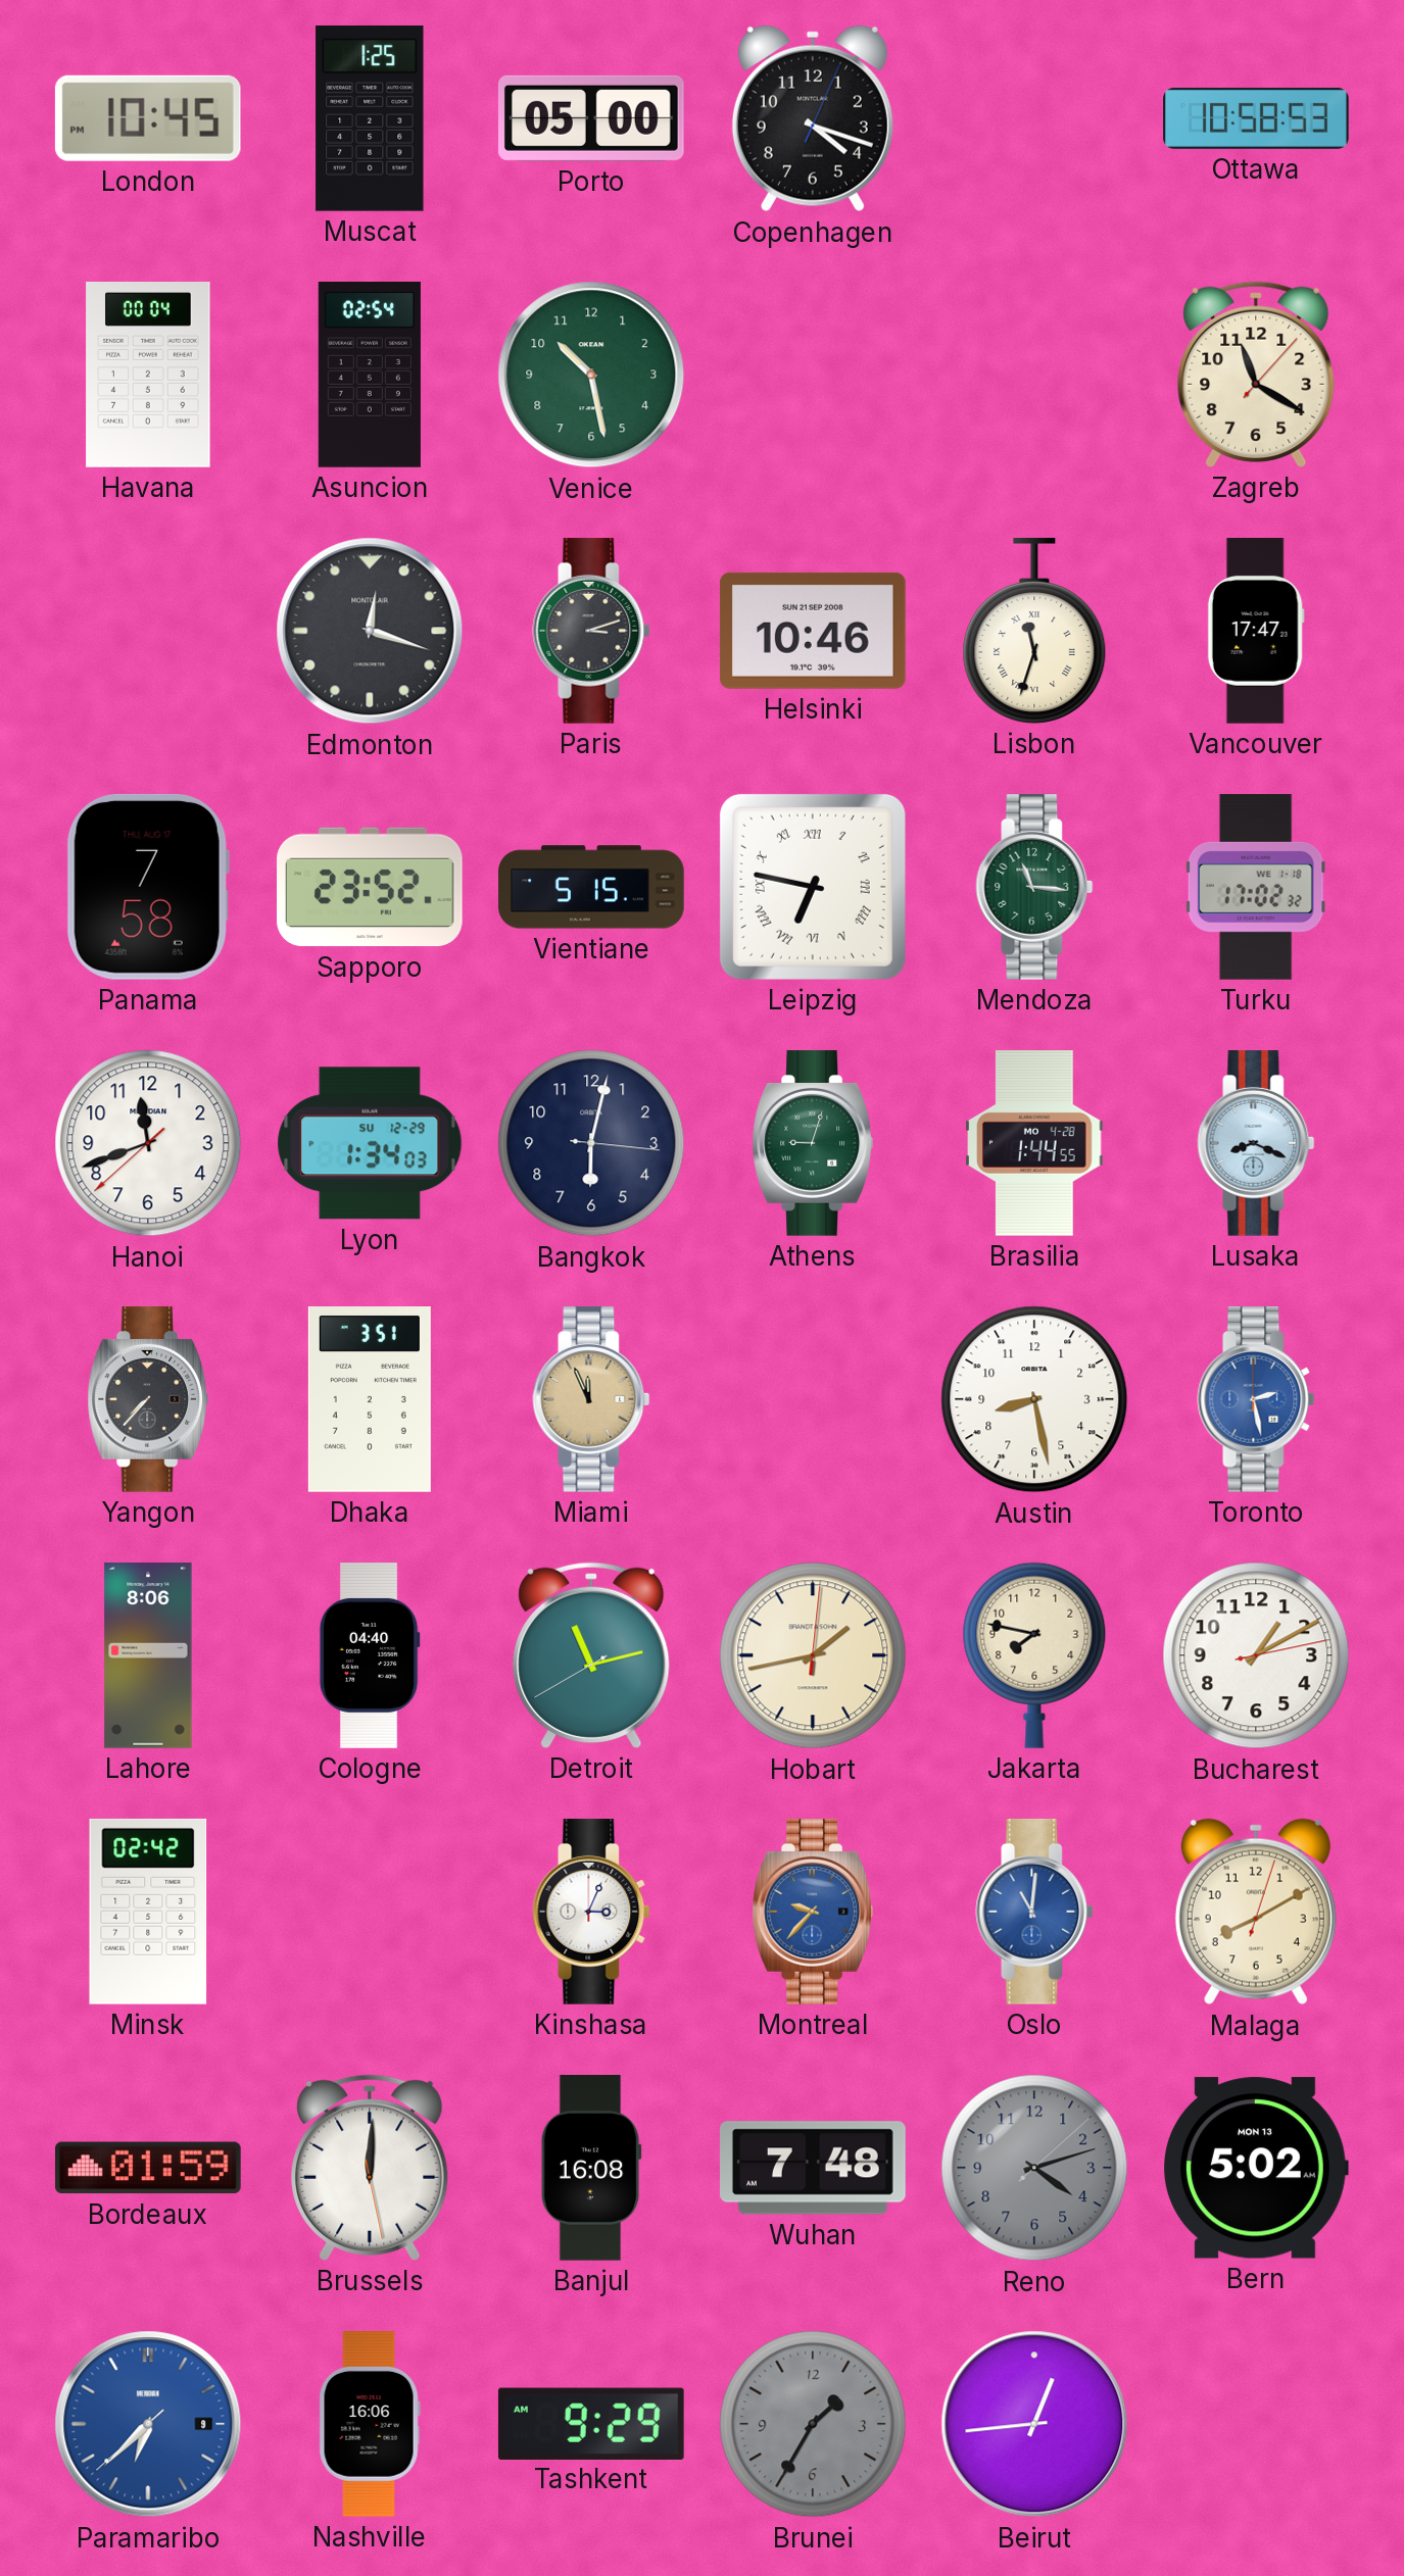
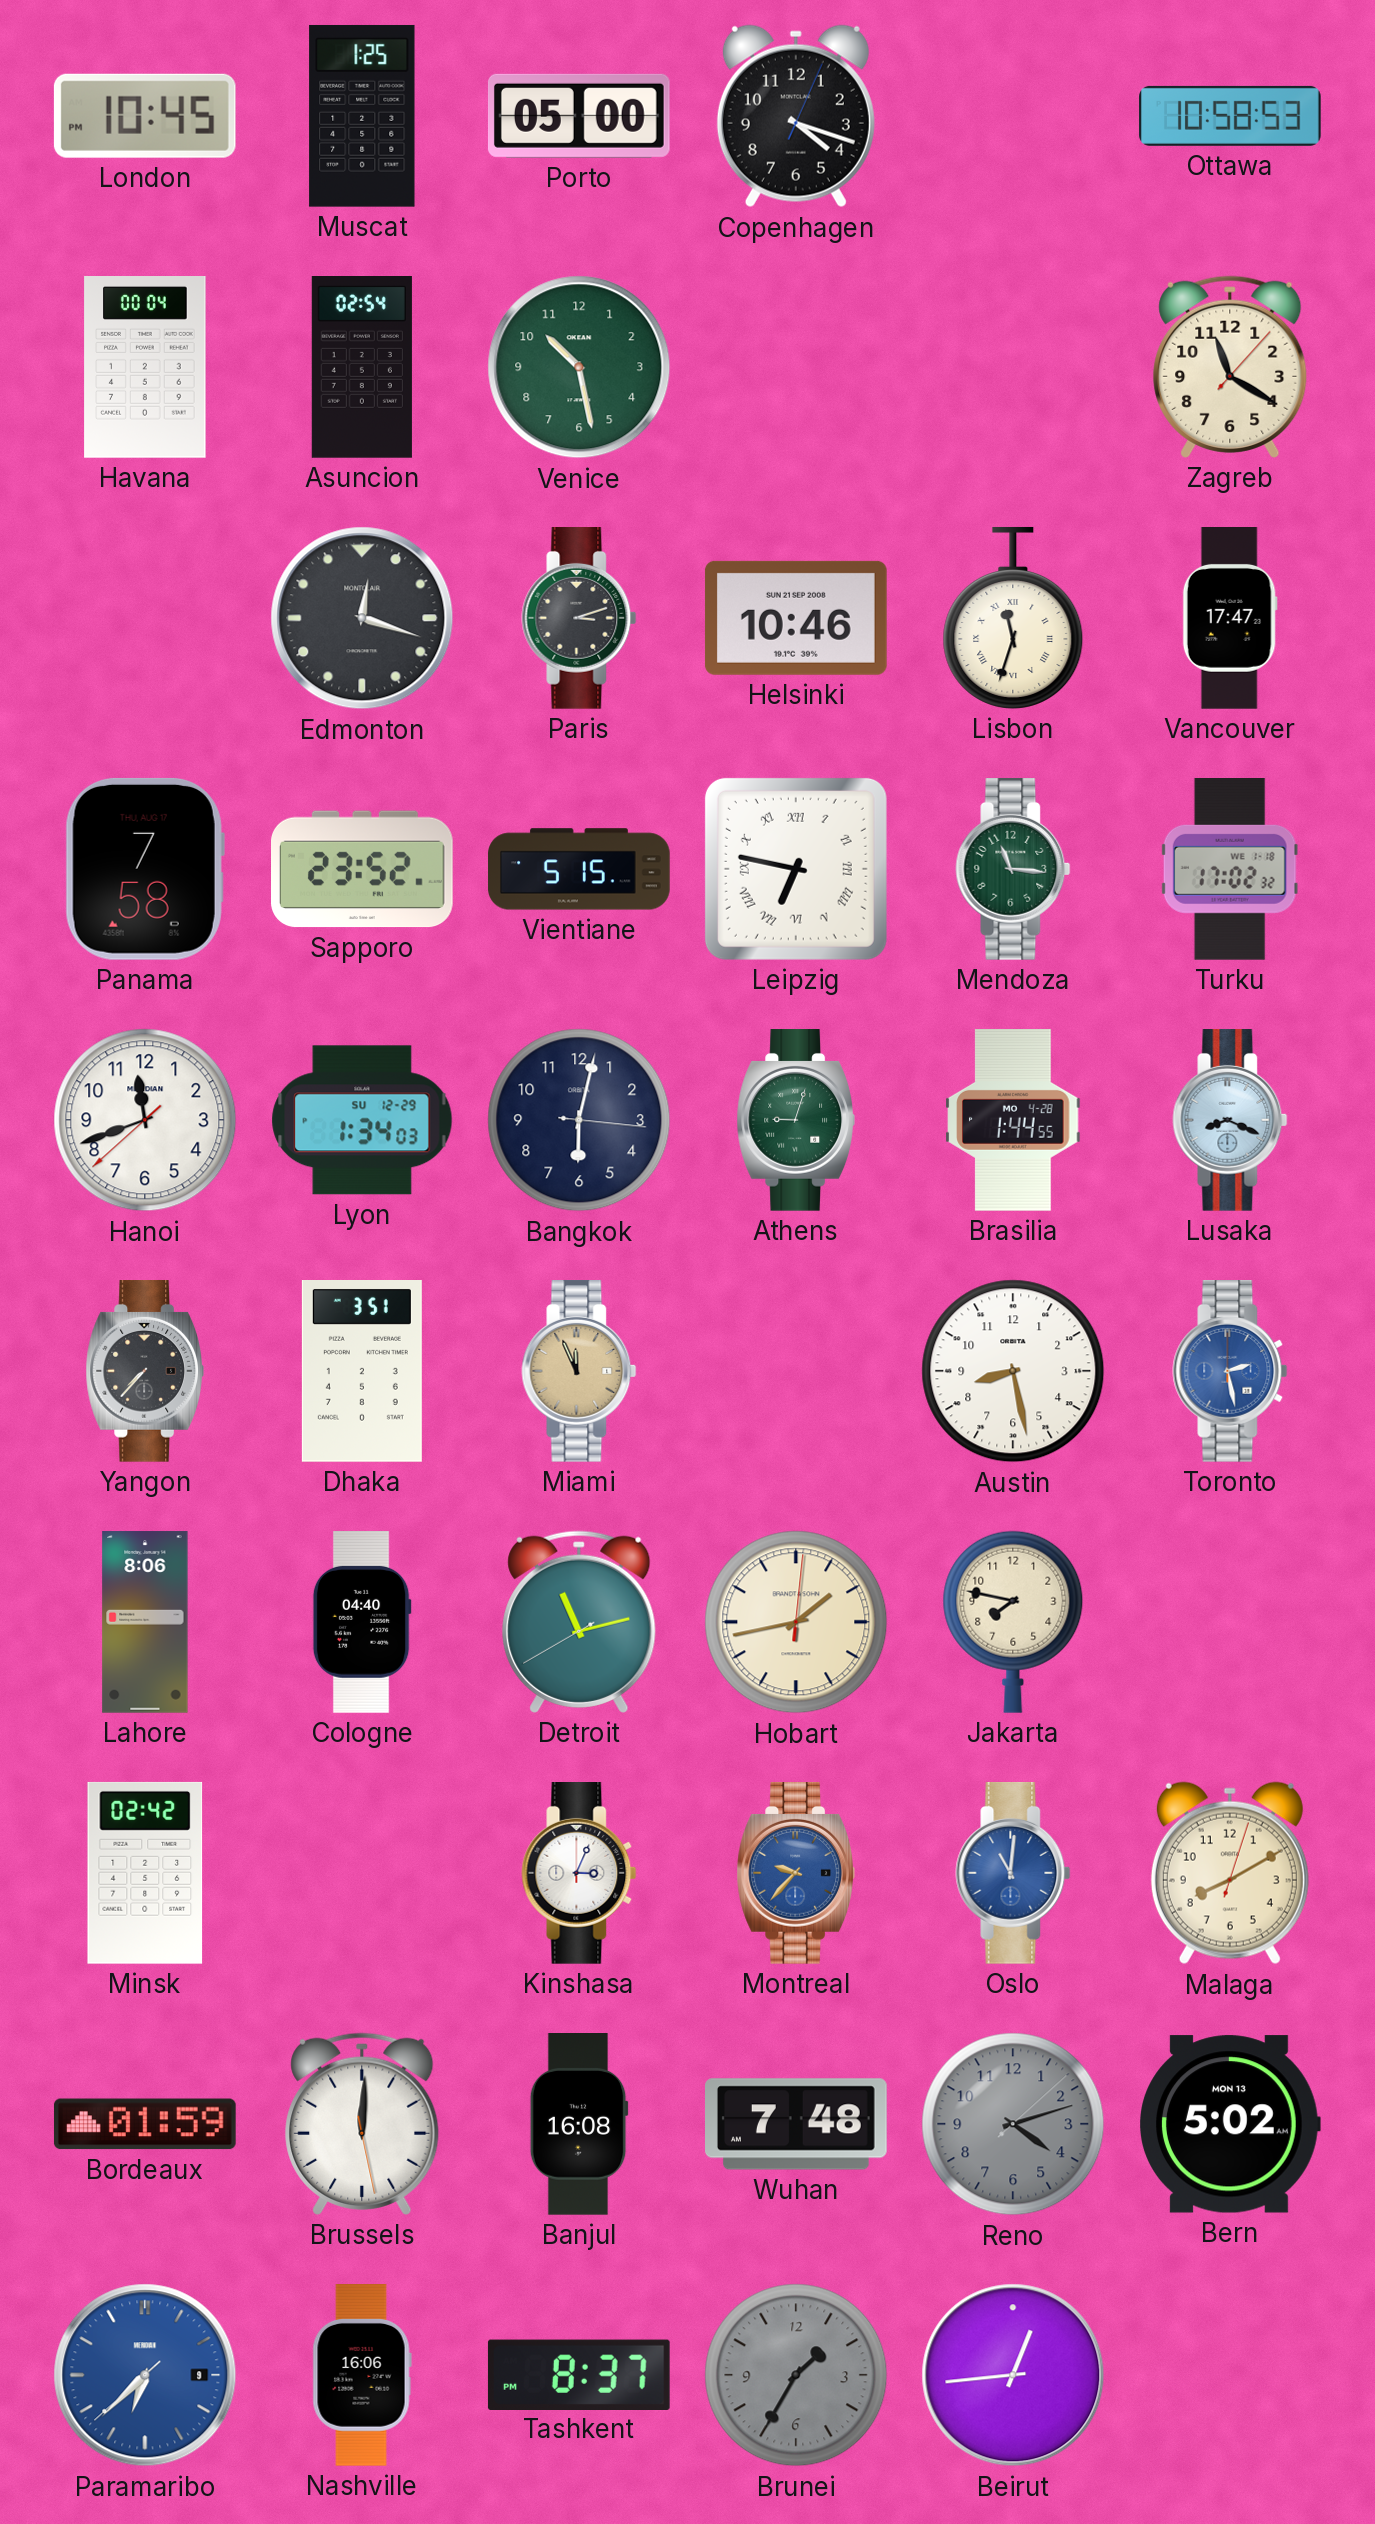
Bucharest: 1:10 -> none (1256, 1655)
Tashkent: 9:29 -> 8:37 (579, 2374)
